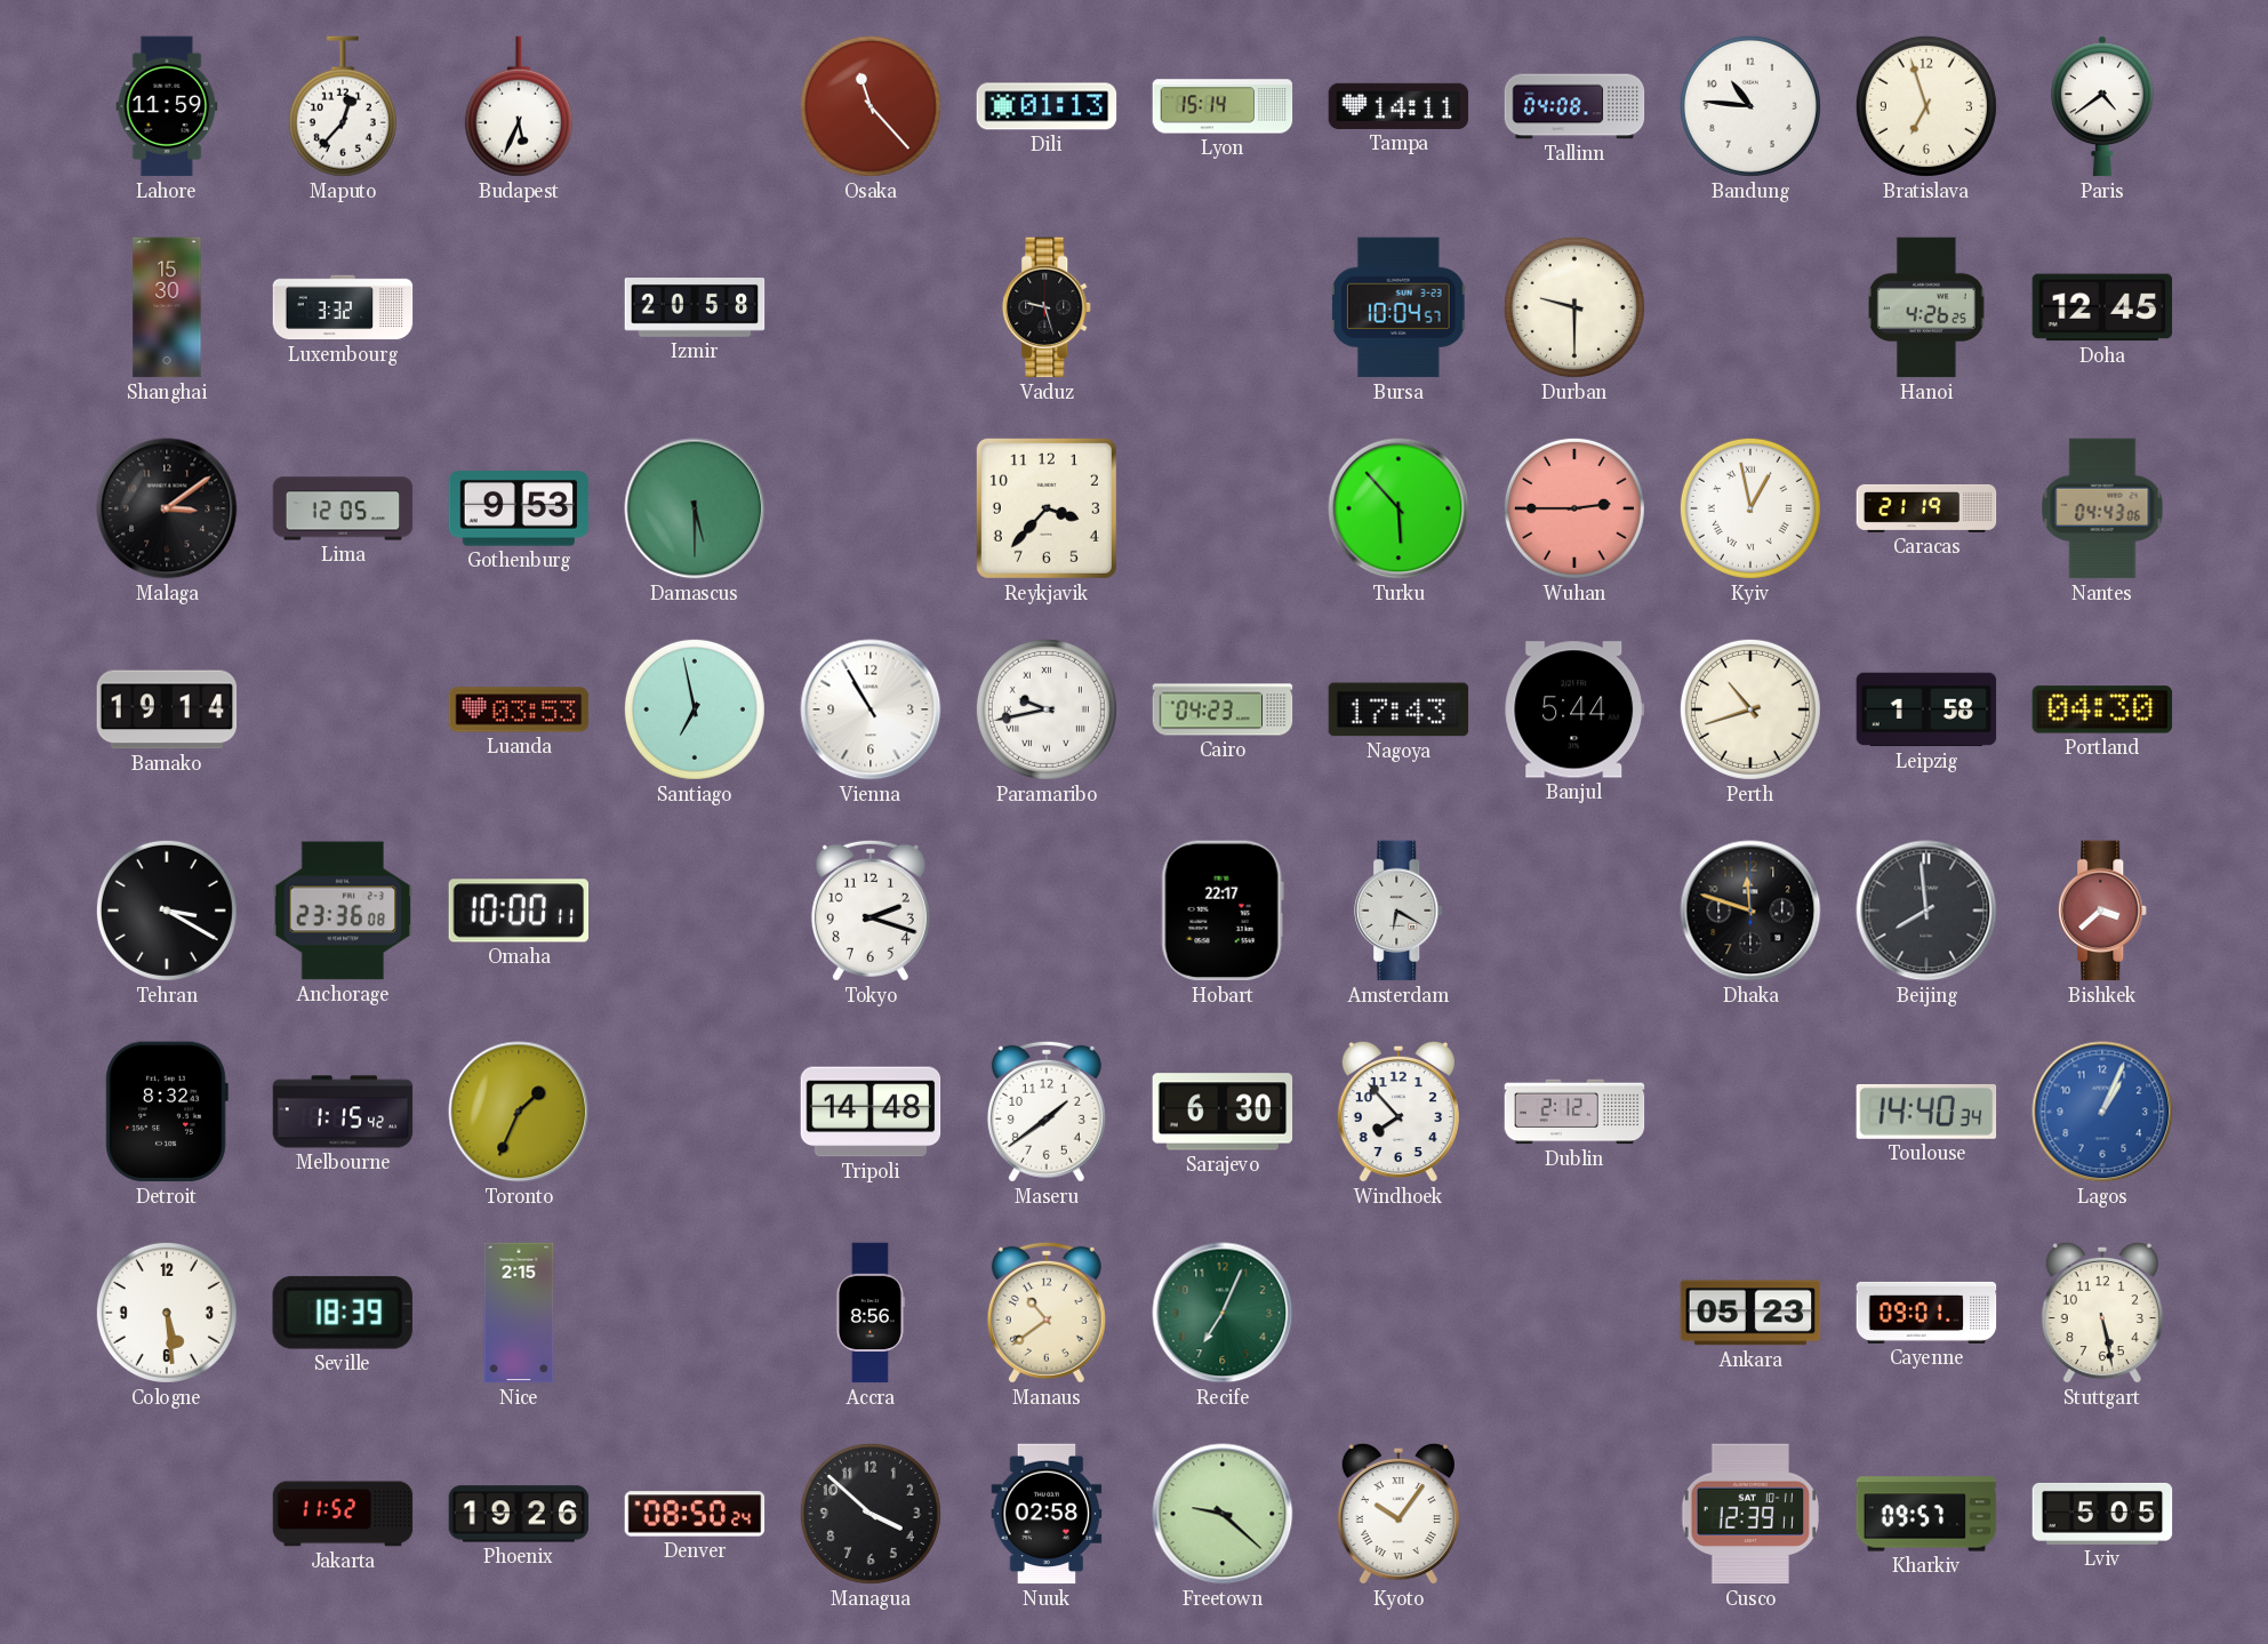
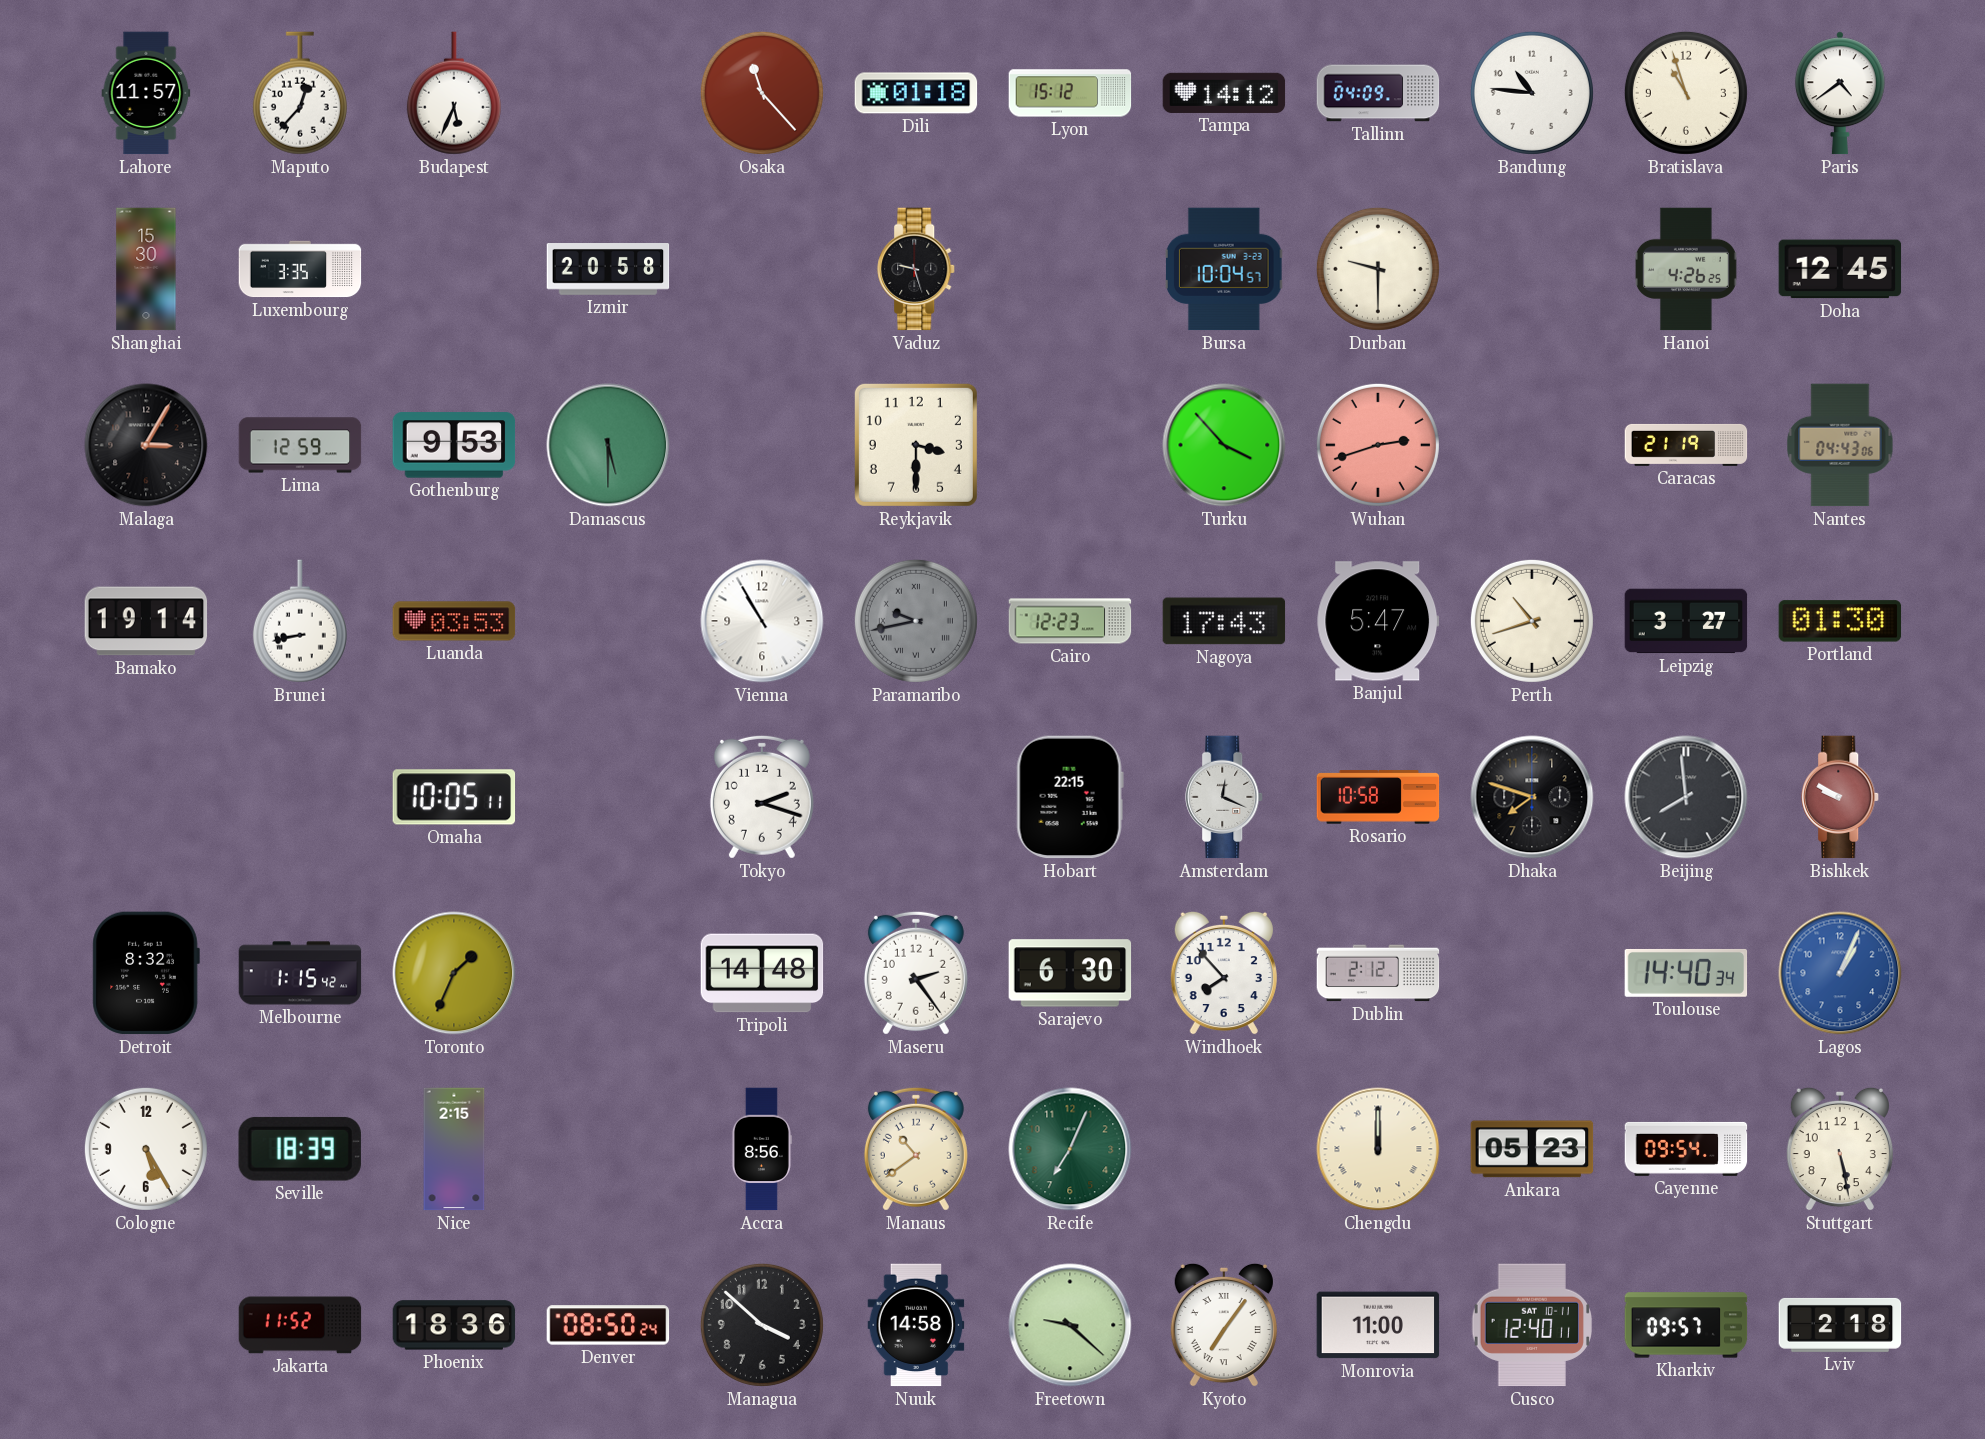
Lahore: 11:59 -> 11:57 (146, 93)
Dili: 01:13 -> 01:18 (916, 93)
Lyon: 15:14 -> 15:12 (1070, 93)
Tampa: 14:11 -> 14:12 (1224, 93)
Tallinn: 04:08 -> 04:09 (1378, 93)
Bratislava: 6:57 -> 10:57 (1686, 93)
Luxembourg: 3:32 -> 3:35 (300, 269)
Malaga: 3:09 -> 3:05 (146, 445)
Lima: 12:05 -> 12:59 (300, 445)
Reykjavik: 3:37 -> 3:30 (916, 445)
Turku: 5:53 -> 3:53 (1224, 445)
Wuhan: 2:45 -> 2:42 (1378, 445)
Kyiv: 12:58 -> none (1750, 508)
Brunei: none -> 8:43 (300, 621)
Santiago: 6:58 -> none (695, 709)
Paramaribo dial: white -> grey (916, 621)
Cairo: 04:23 -> 12:23 (1070, 621)
Banjul: 5:44 -> 5:47 (1378, 621)
Leipzig: 1:58 -> 3:27 (1686, 621)
Portland: 04:30 -> 01:30 (1840, 621)
Tehran: 3:20 -> none (167, 911)
Anchorage: 23:36 -> none (343, 911)
Omaha: 10:00 -> 10:05 (454, 797)
Hobart: 22:17 -> 22:15 (1070, 797)
Amsterdam: 6:20 -> 12:19 (1225, 797)
Rosario: none -> 10:58 (1378, 797)
Dhaka: 11:48 -> 7:48 (1532, 797)
Bishkek: 3:38 -> 9:50 (1841, 797)
Maseru: 1:39 -> 2:24 (916, 973)
Cologne: 5:29 -> 5:25 (146, 1149)
Chengdu: none -> 12:00 (1378, 1149)
Cayenne: 09:01 -> 09:54 (1686, 1149)
Phoenix: 19:26 -> 18:36 (454, 1325)
Nuuk: 02:58 -> 14:58 (916, 1325)
Kyoto: 10:06 -> 7:06 (1224, 1325)
Monrovia: none -> 11:00 (1378, 1325)
Cusco: 12:39 -> 12:40 (1532, 1325)
Lviv: 5:05 -> 2:18 (1840, 1325)
